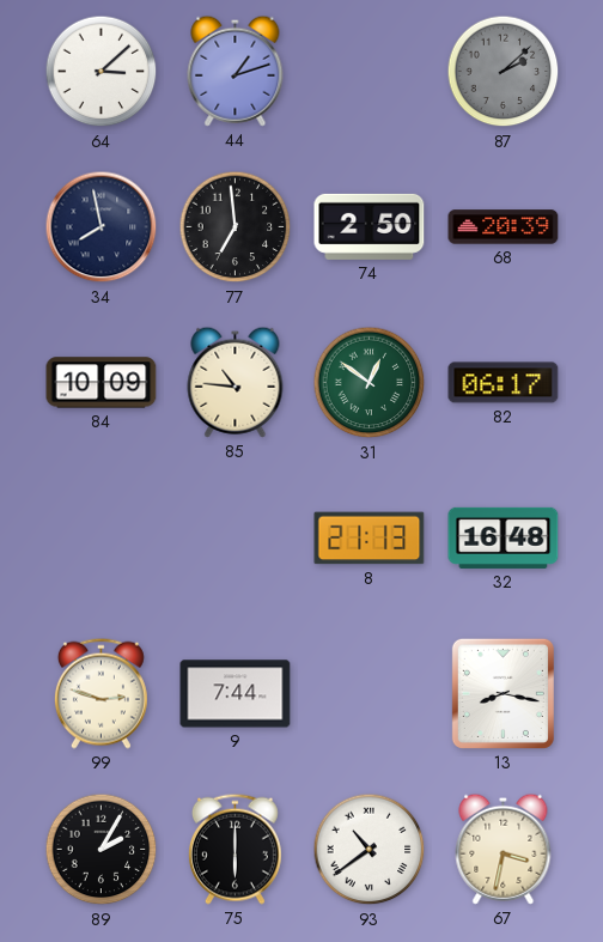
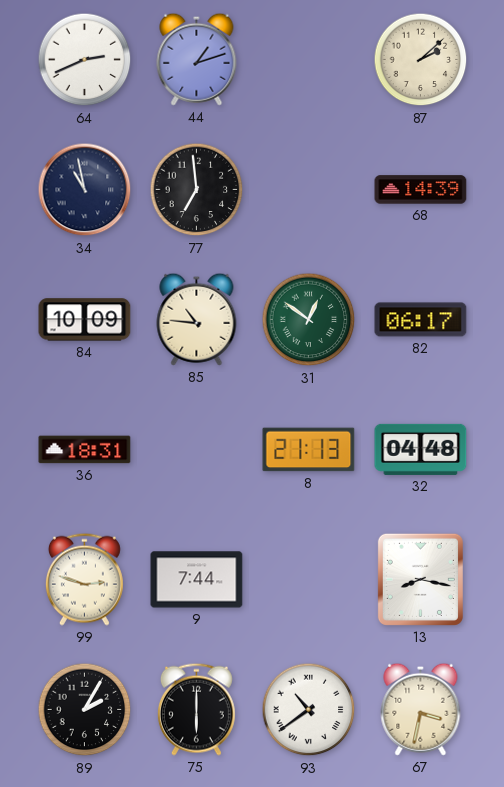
64: 3:08 -> 2:41 (85, 60)
87 dial: grey -> cream (421, 60)
34: 7:58 -> 10:58 (85, 190)
74: 2:50 -> none (370, 226)
68: 20:39 -> 14:39 (421, 190)
36: none -> 18:31 (85, 450)
32: 16:48 -> 04:48 (421, 449)
